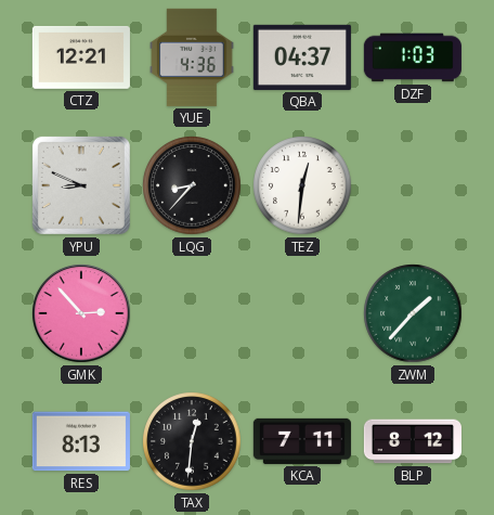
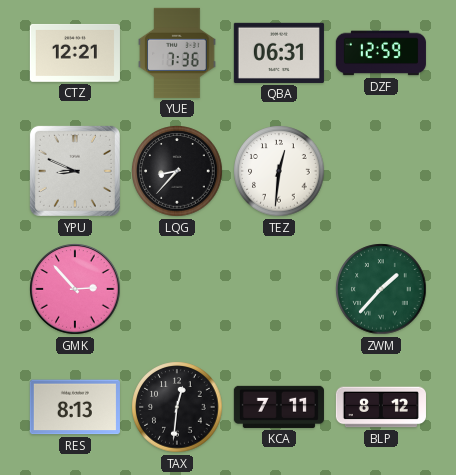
YUE: 4:36 -> 7:36 (177, 53)
QBA: 04:37 -> 06:31 (279, 53)
DZF: 1:03 -> 12:59 (381, 53)
